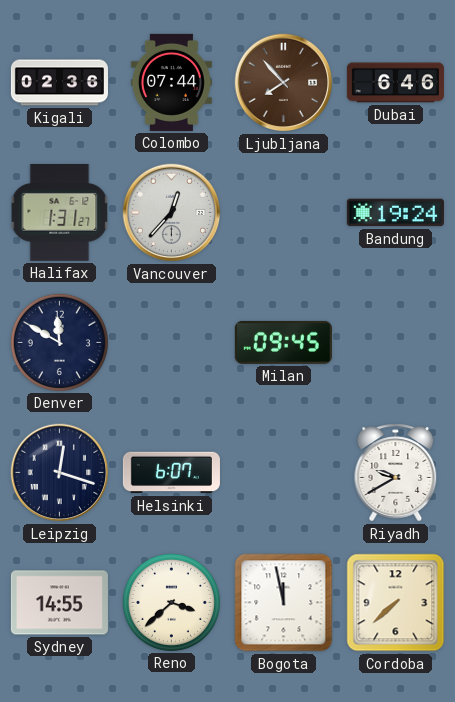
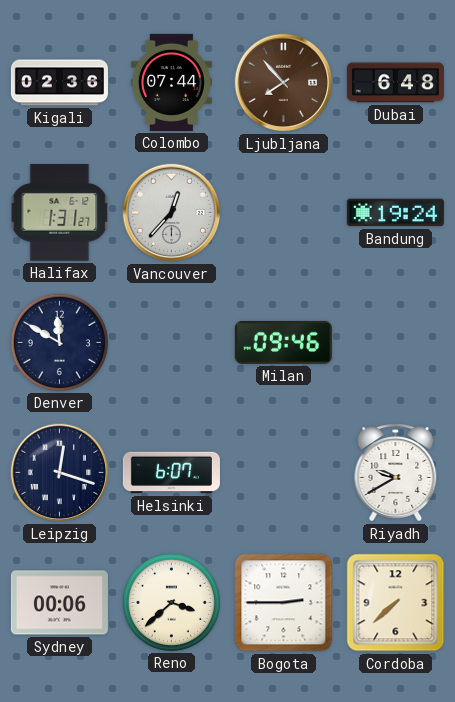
Dubai: 6:46 -> 6:48 (395, 83)
Milan: 09:45 -> 09:46 (283, 342)
Sydney: 14:55 -> 00:06 (59, 603)
Bogota: 11:58 -> 2:45 (284, 603)
